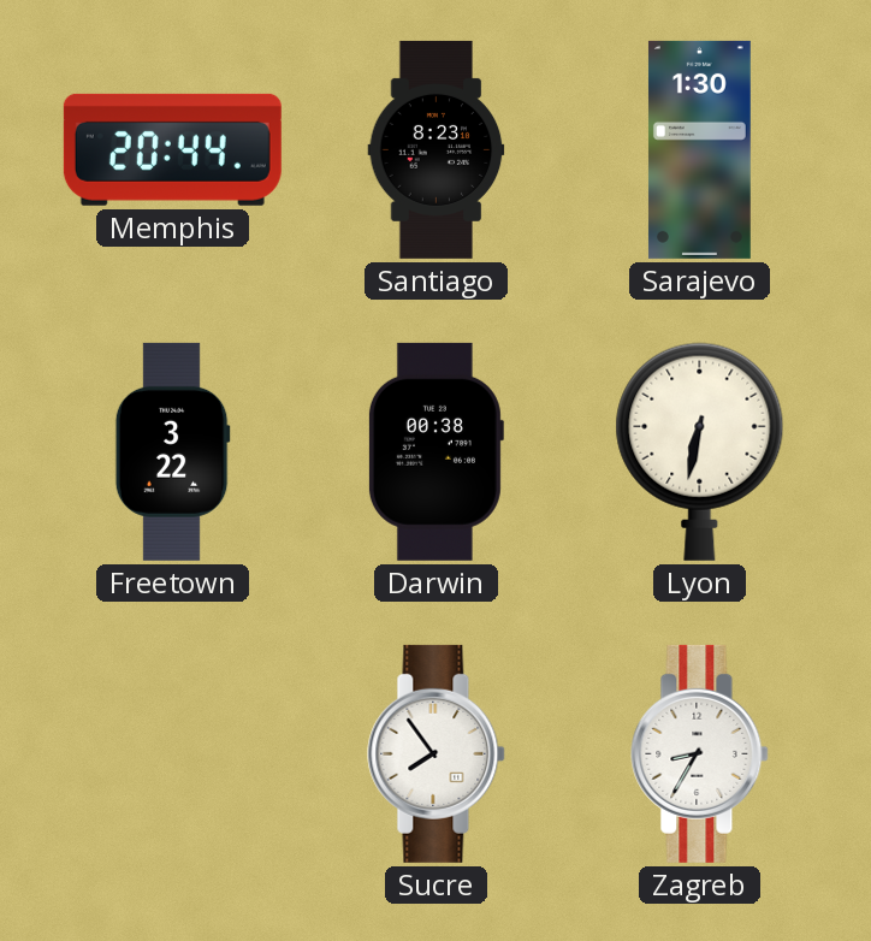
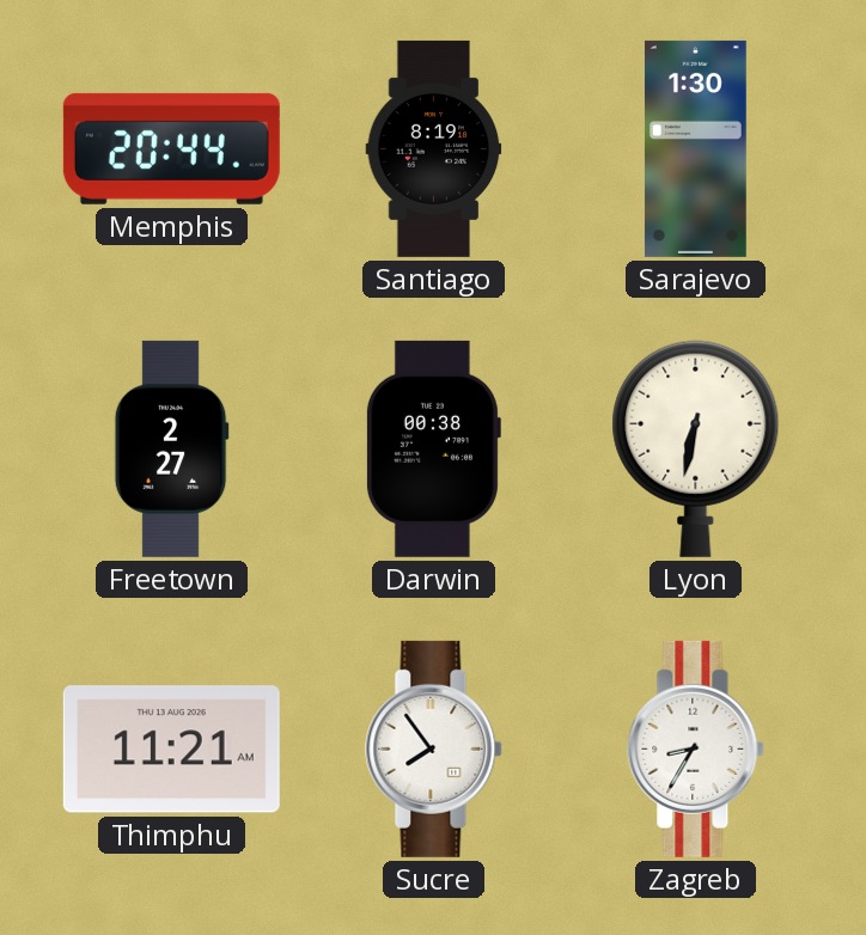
Santiago: 8:23 -> 8:19 (434, 148)
Freetown: 3:22 -> 2:27 (171, 448)
Thimphu: none -> 11:21 (171, 750)
